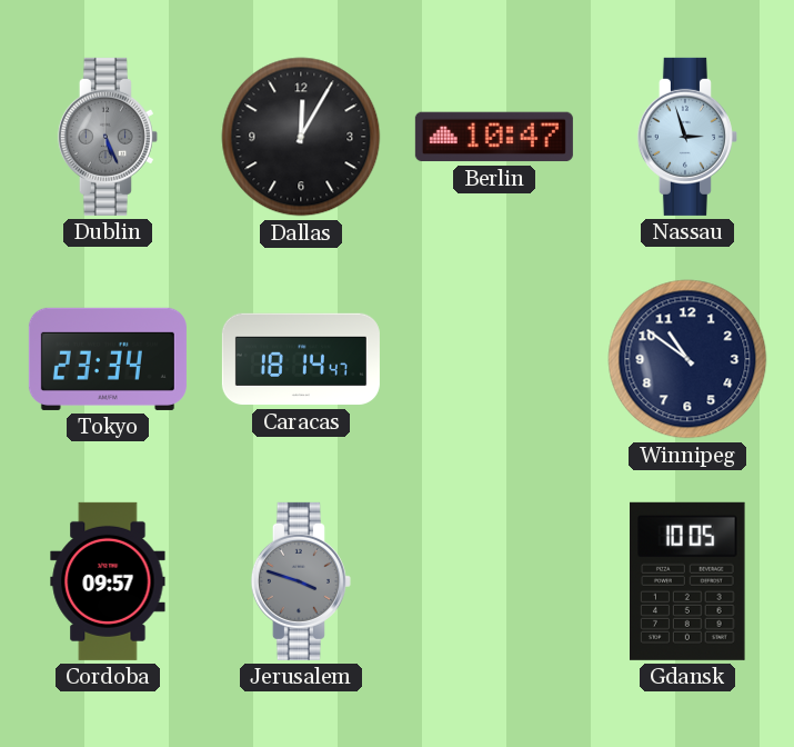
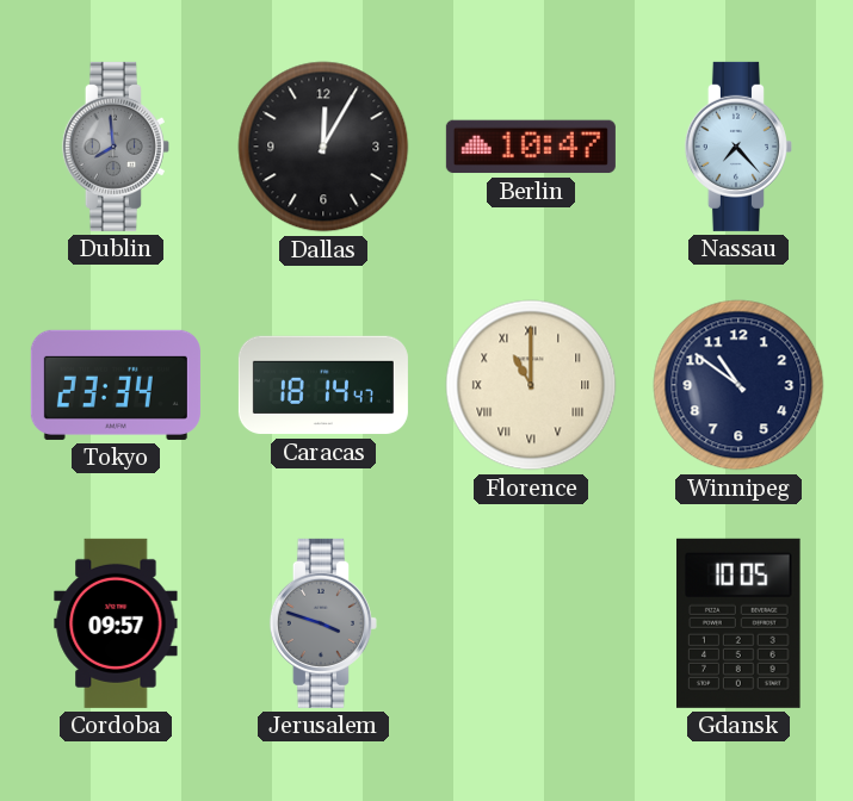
Dublin: 5:26 -> 7:59 (116, 147)
Nassau: 2:57 -> 7:23 (738, 147)
Florence: none -> 11:00 (531, 385)
